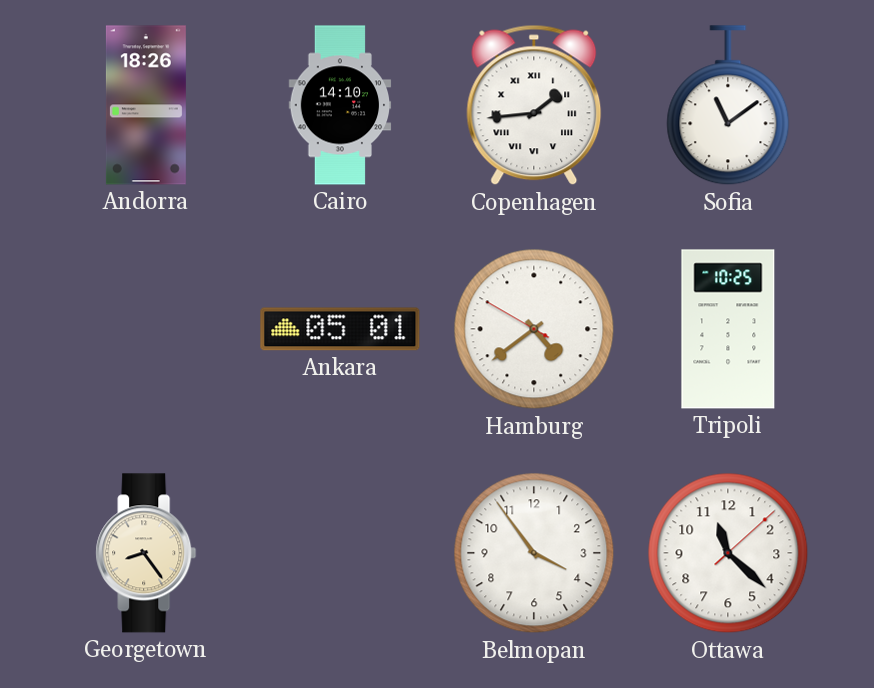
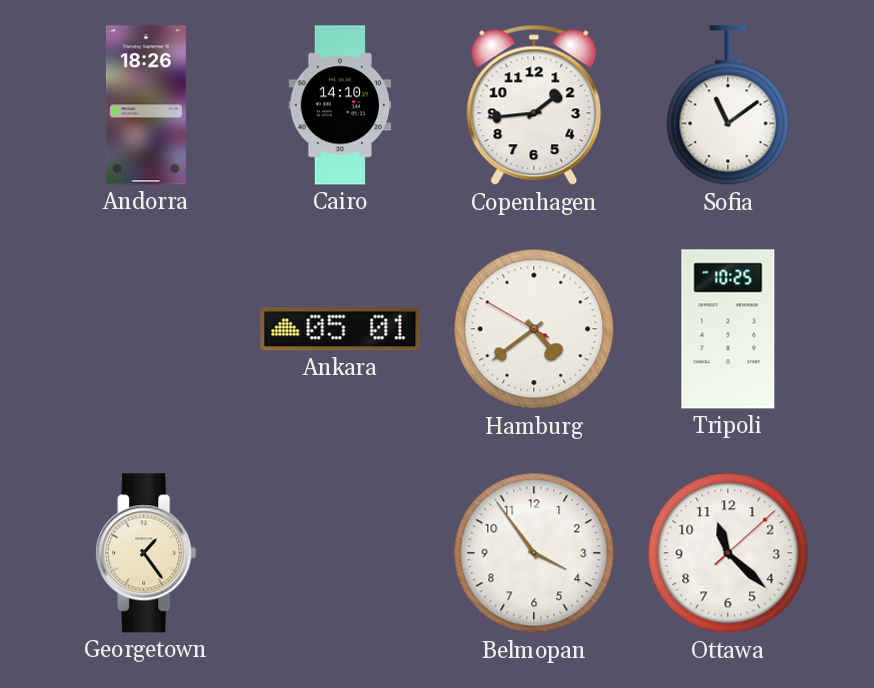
Copenhagen numerals: Roman -> Arabic (534, 105)
Georgetown: 8:24 -> 1:24 (146, 553)
